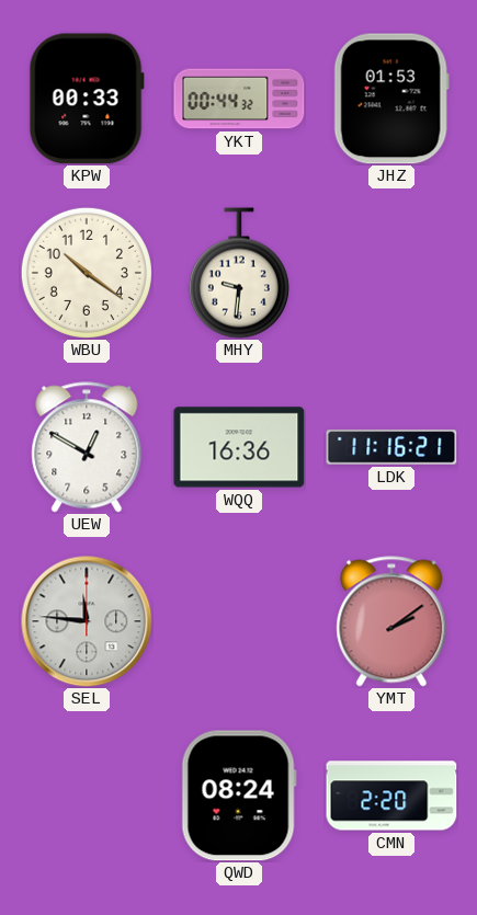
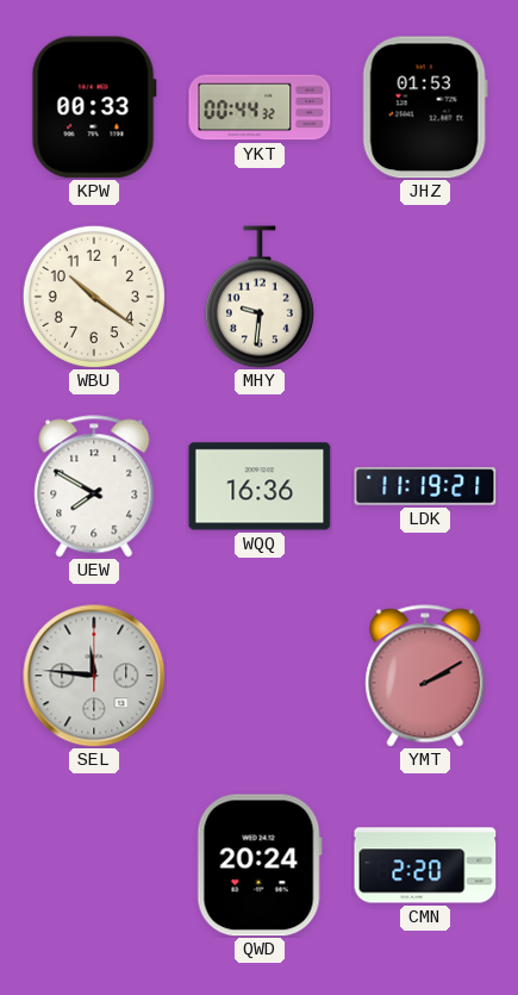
UEW: 12:50 -> 7:50 (94, 486)
LDK: 11:16 -> 11:19 (425, 486)
YMT: 2:09 -> 2:10 (425, 676)
QWD: 08:24 -> 20:24 (260, 865)
